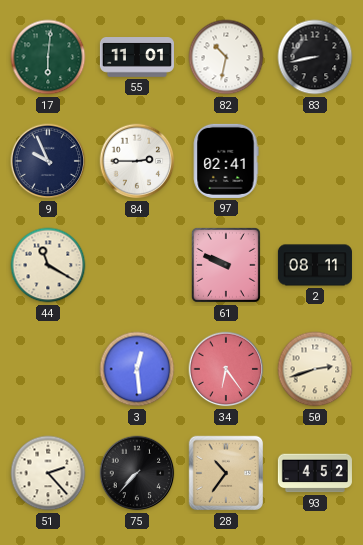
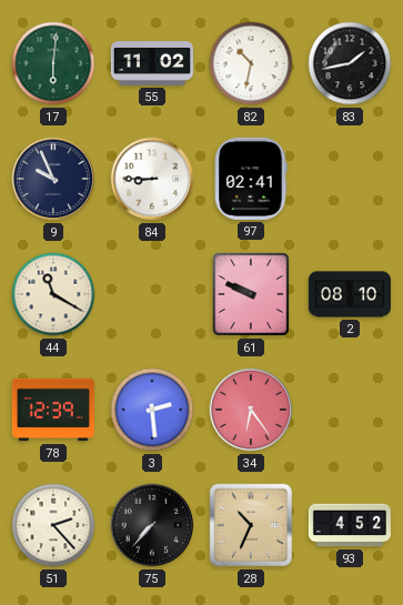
55: 11:01 -> 11:02 (152, 63)
83: 8:43 -> 1:43 (350, 63)
84: 2:45 -> 8:45 (152, 179)
2: 08:11 -> 08:10 (350, 294)
78: none -> 12:39 (53, 410)
3: 12:29 -> 2:29 (152, 410)
50: 2:42 -> none (315, 369)
28: 10:36 -> 10:34 (251, 525)
